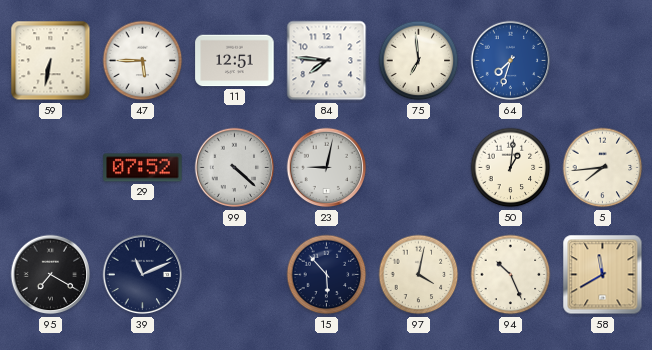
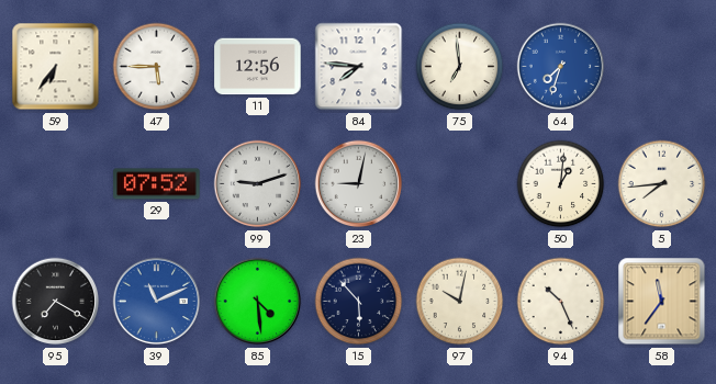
59: 6:32 -> 6:36 (56, 67)
11: 12:51 -> 12:56 (258, 67)
99: 4:22 -> 9:12 (258, 184)
39 dial: navy -> blue (157, 302)
85: none -> 4:29 (258, 302)
97: 4:02 -> 10:02 (460, 302)
58: 11:40 -> 11:36 (662, 302)
